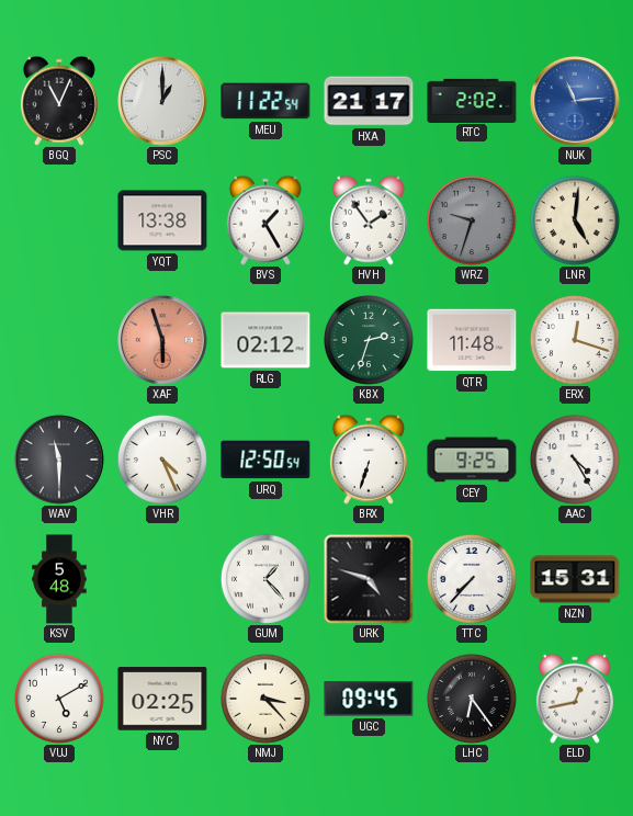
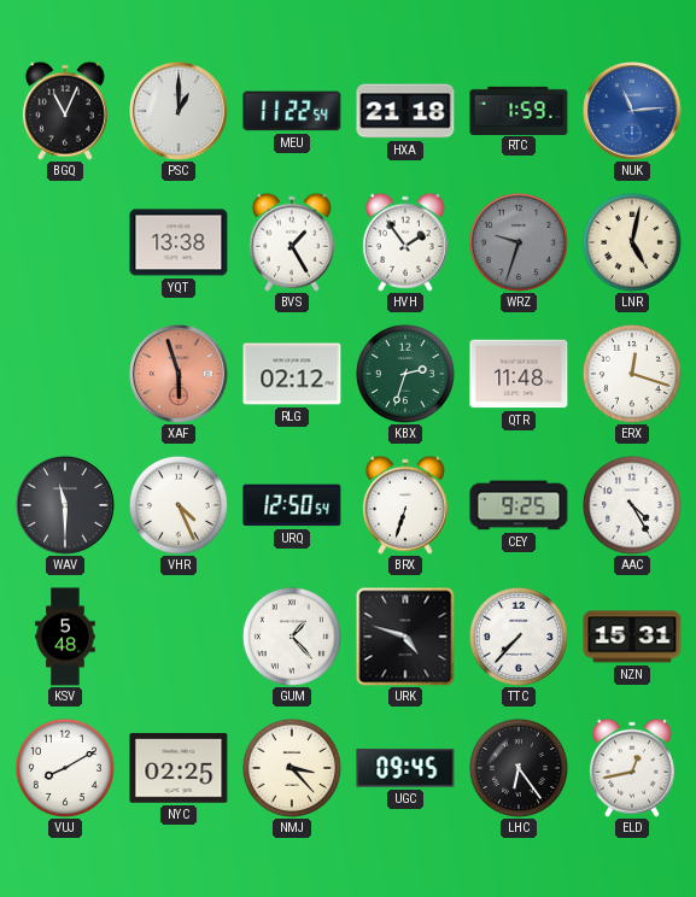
HXA: 21:17 -> 21:18 (405, 111)
RTC: 2:02 -> 1:59 (519, 110)
LNR: 5:01 -> 5:02 (632, 242)
VUJ: 5:10 -> 8:10 (65, 768)
